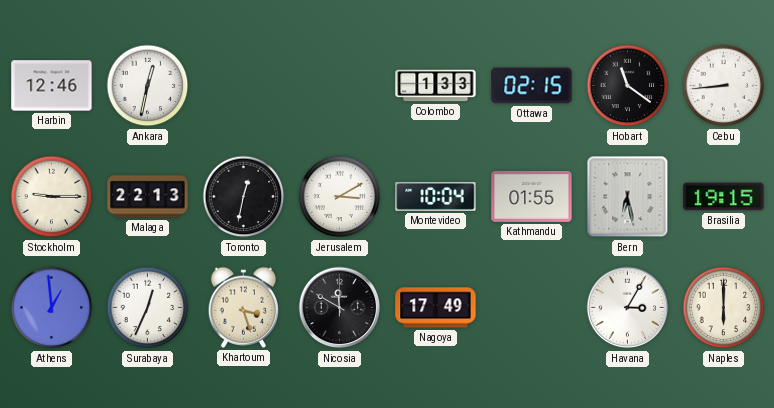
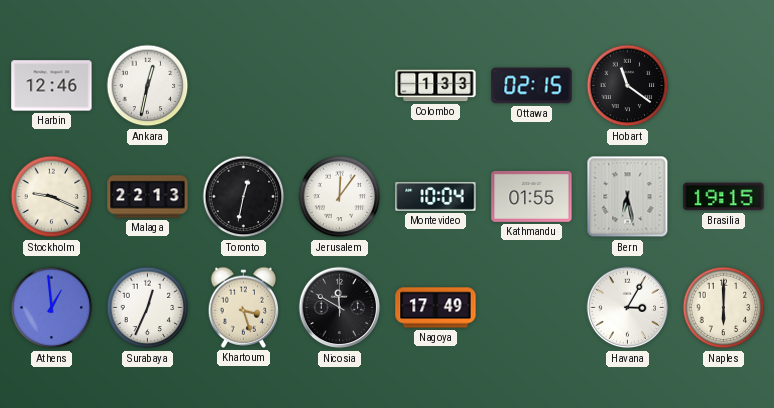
Cebu: 8:44 -> none (724, 86)
Stockholm: 9:15 -> 9:19 (52, 197)
Jerusalem: 3:10 -> 12:06 (340, 197)
